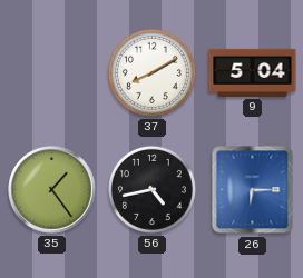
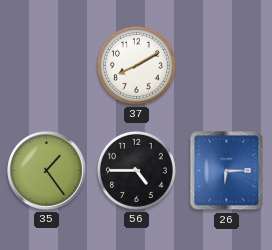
9: 5:04 -> none (253, 72)
56: 4:43 -> 4:45 (136, 170)
